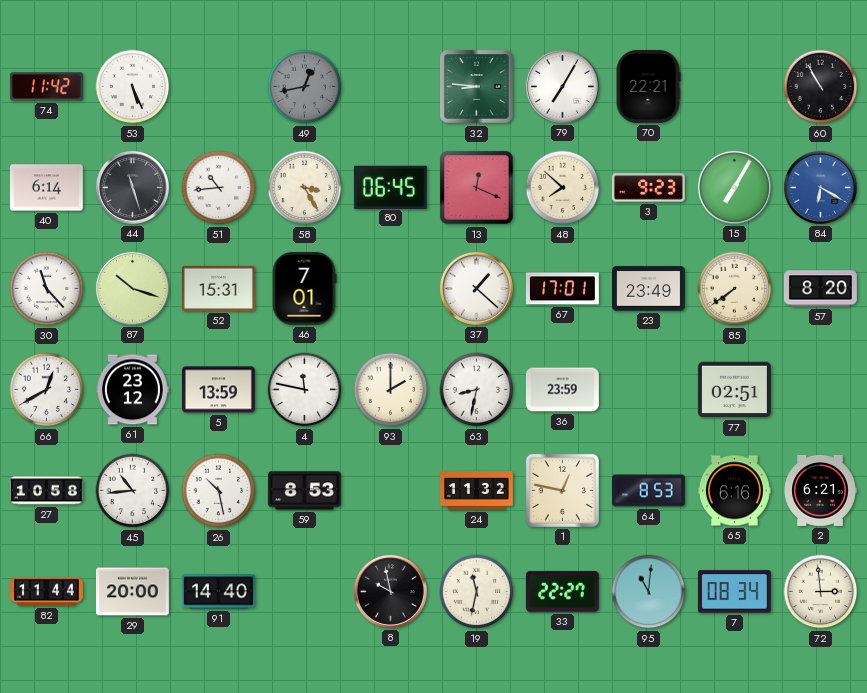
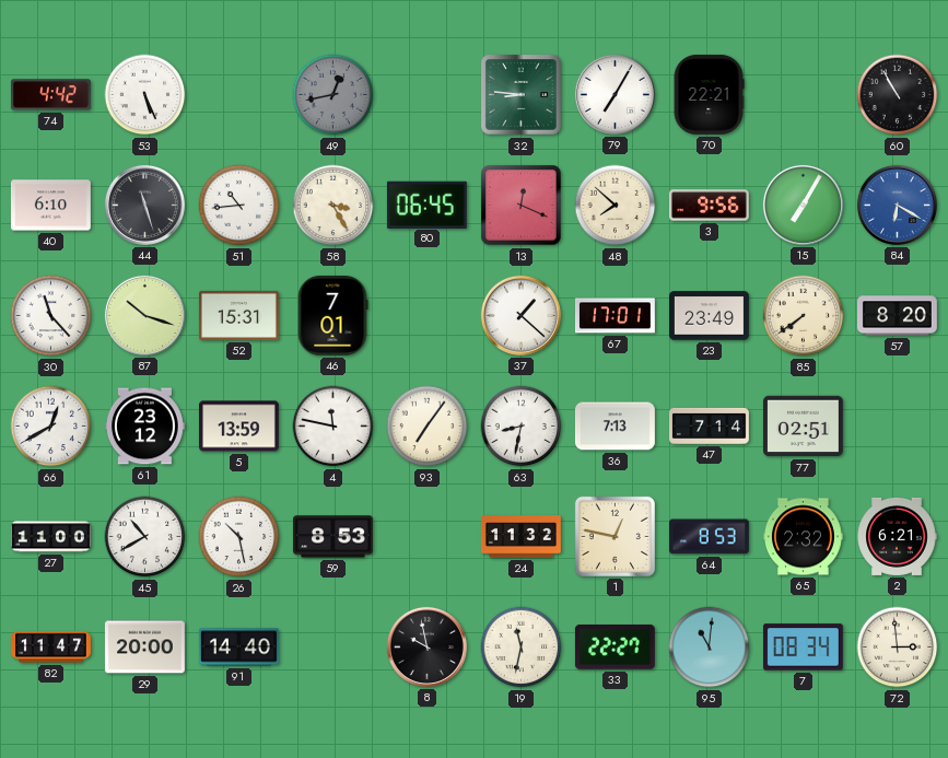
74: 11:42 -> 4:42 (51, 95)
40: 6:14 -> 6:10 (50, 206)
3: 9:23 -> 9:56 (709, 206)
93: 2:00 -> 7:06 (428, 427)
36: 23:59 -> 7:13 (615, 427)
47: none -> 7:14 (710, 425)
27: 10:58 -> 11:00 (51, 537)
45: 10:44 -> 10:40 (145, 537)
65: 6:16 -> 2:32 (803, 537)
82: 11:44 -> 11:47 (51, 648)
